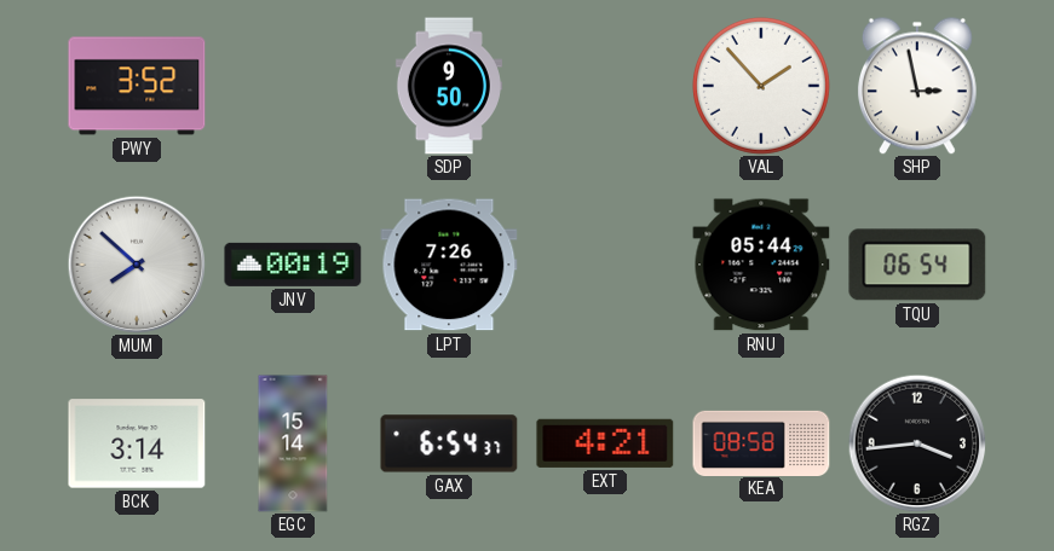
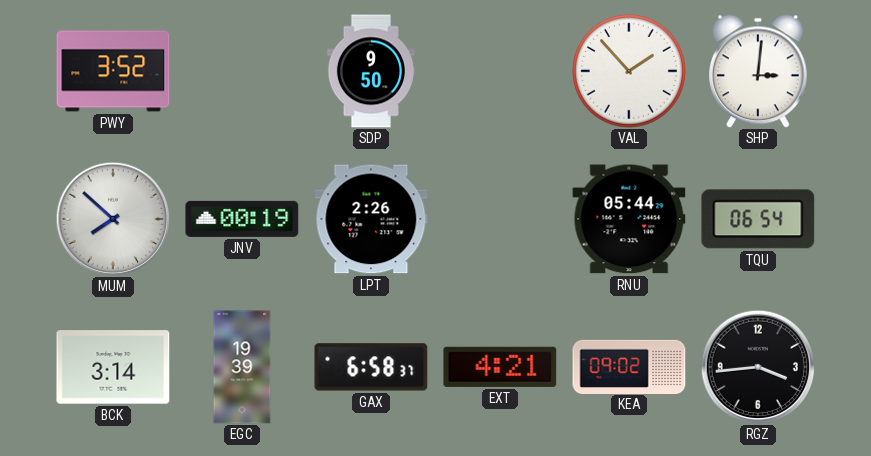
SHP: 2:58 -> 3:01 (758, 71)
LPT: 7:26 -> 2:26 (371, 219)
EGC: 15:14 -> 19:39 (242, 367)
GAX: 6:54 -> 6:58 (371, 367)
KEA: 08:58 -> 09:02 (629, 366)
